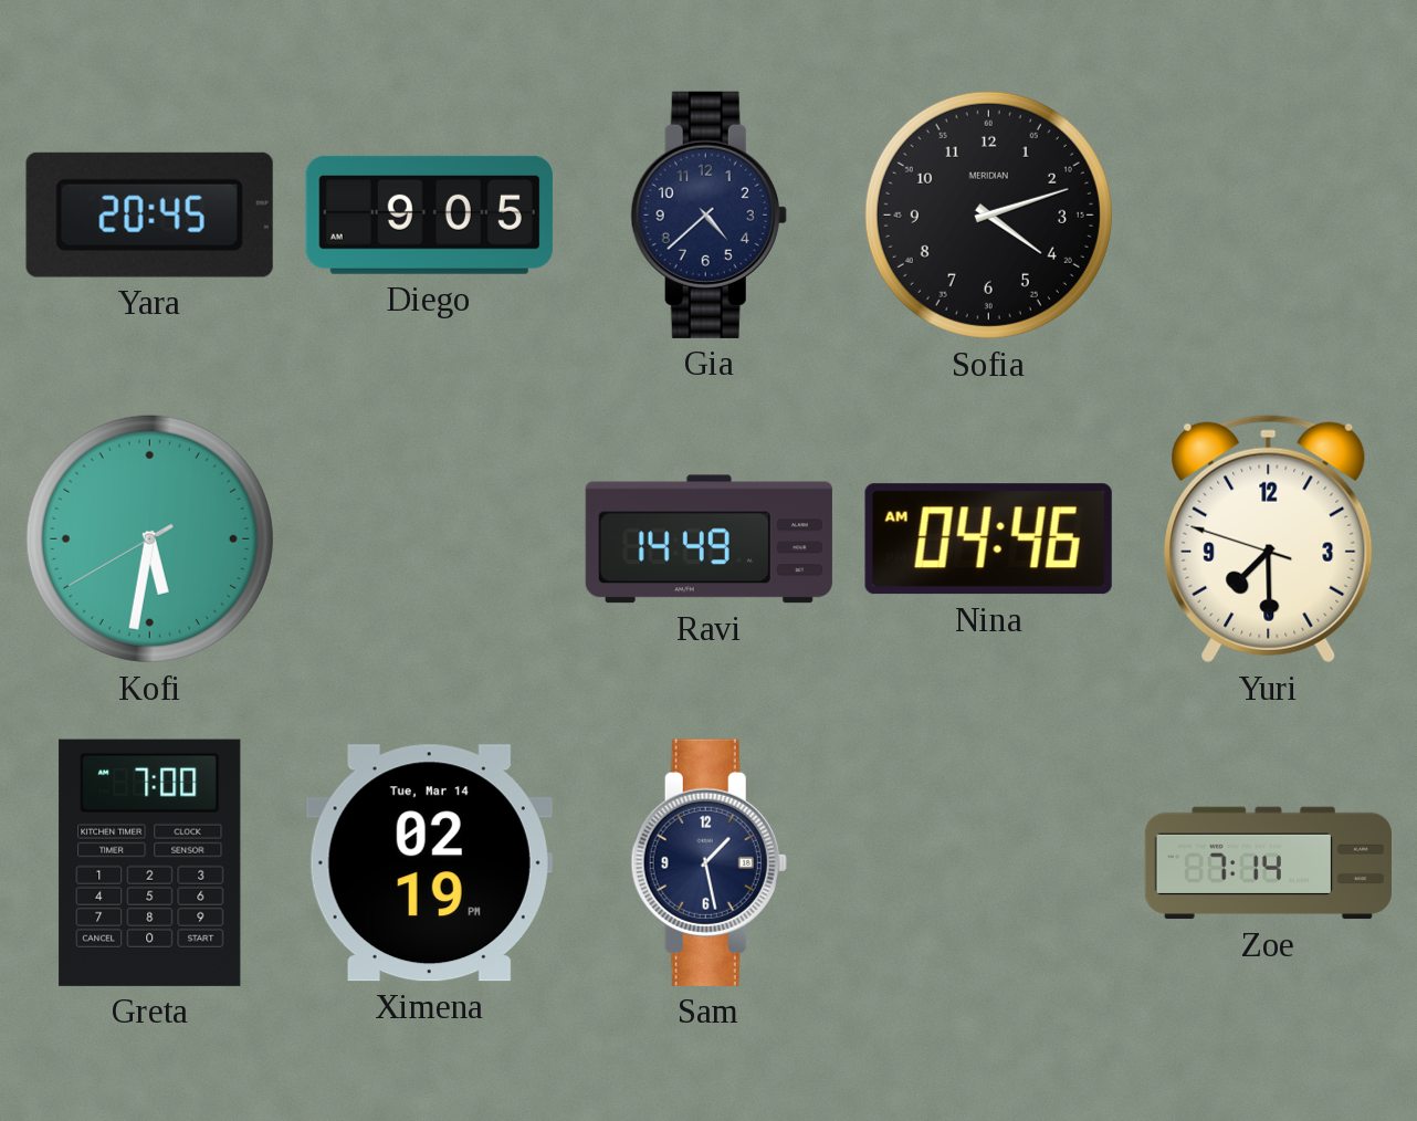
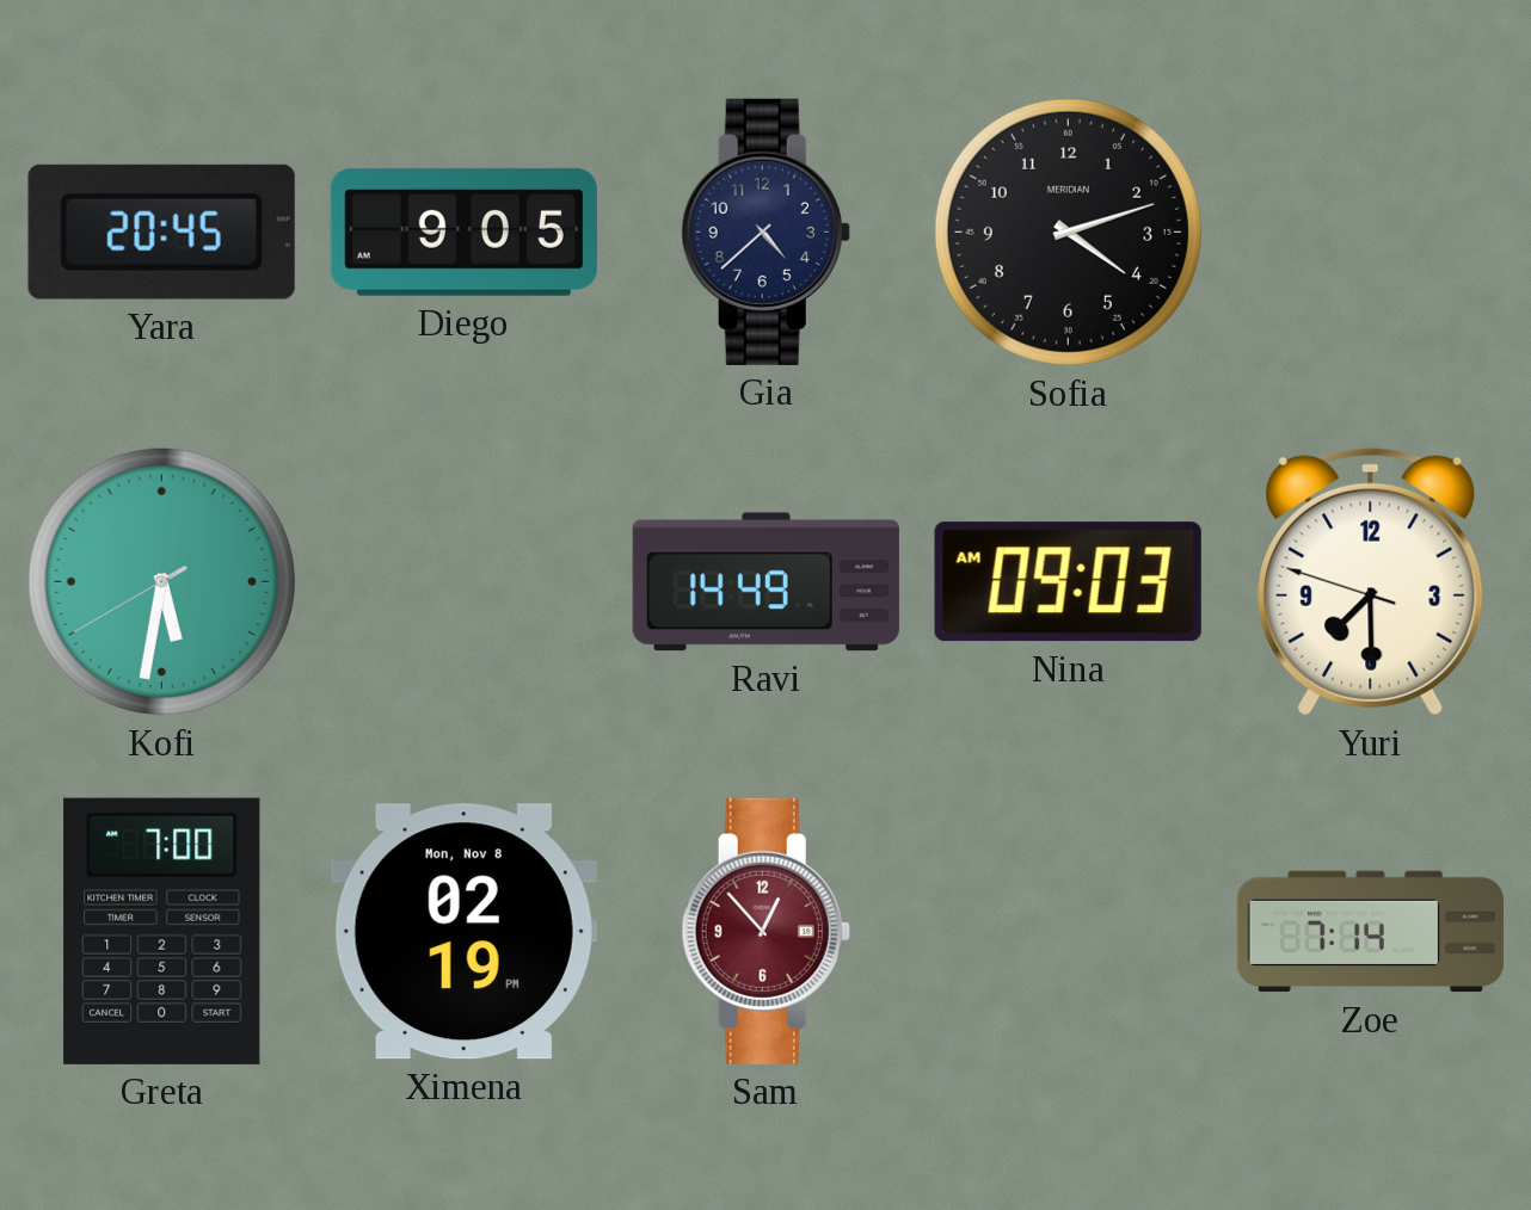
Nina: 04:46 -> 09:03 (1068, 582)
Ximena date: Tue, Mar 14 -> Mon, Nov 8 (463, 932)
Sam: 1:28 -> 12:53 (765, 931)
Sam dial: navy -> burgundy (765, 931)
